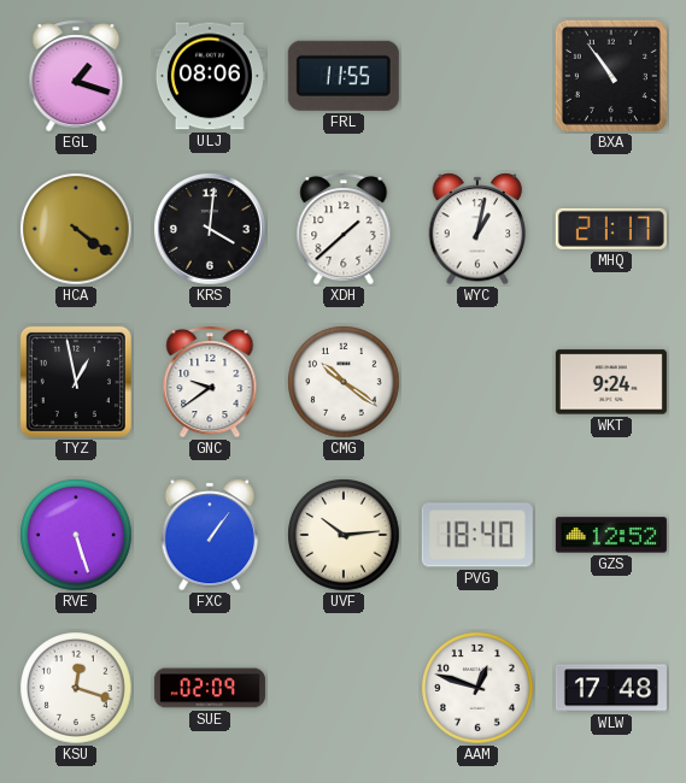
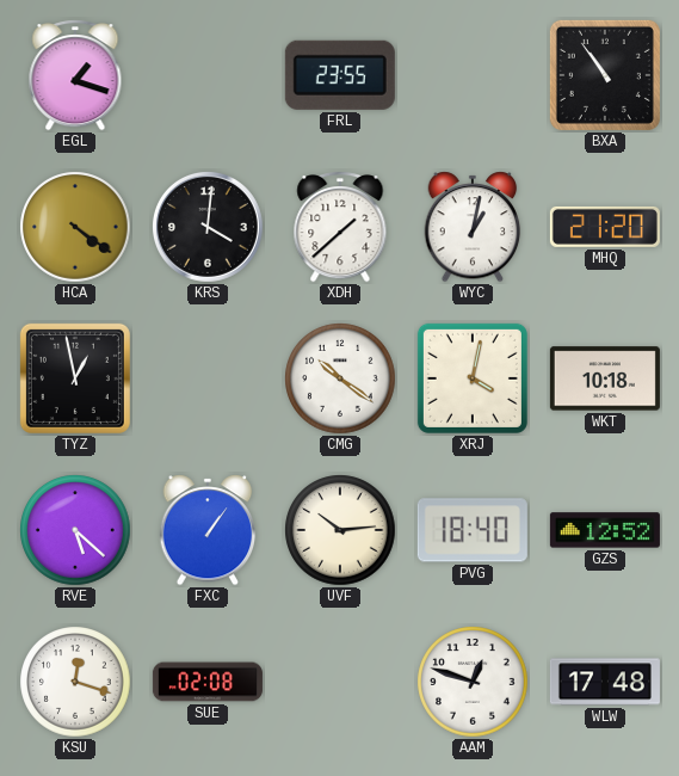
ULJ: 08:06 -> none (210, 76)
FRL: 11:55 -> 23:55 (340, 75)
MHQ: 21:17 -> 21:20 (605, 227)
GNC: 9:39 -> none (210, 382)
XRJ: none -> 4:02 (473, 378)
WKT: 9:24 -> 10:18 (605, 378)
RVE: 5:27 -> 5:22 (75, 530)
SUE: 02:09 -> 02:08 (208, 682)
